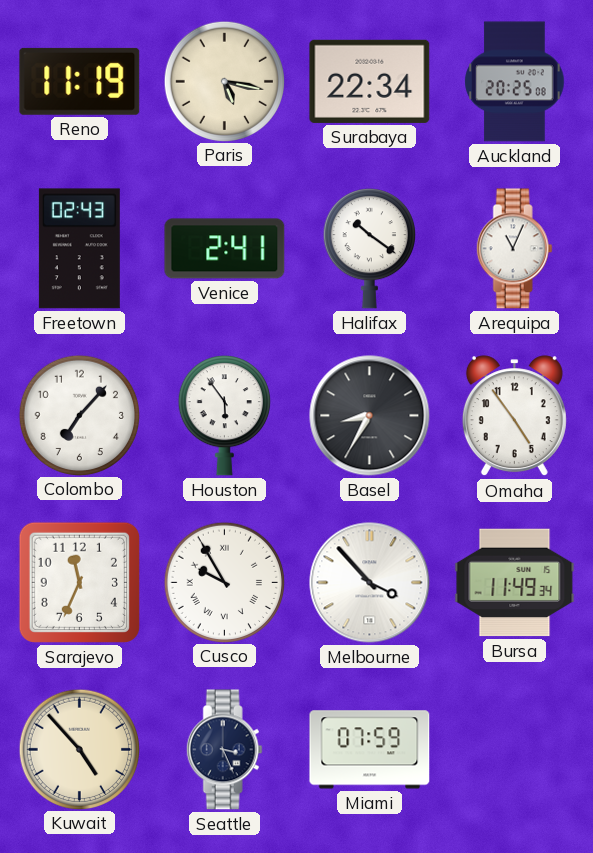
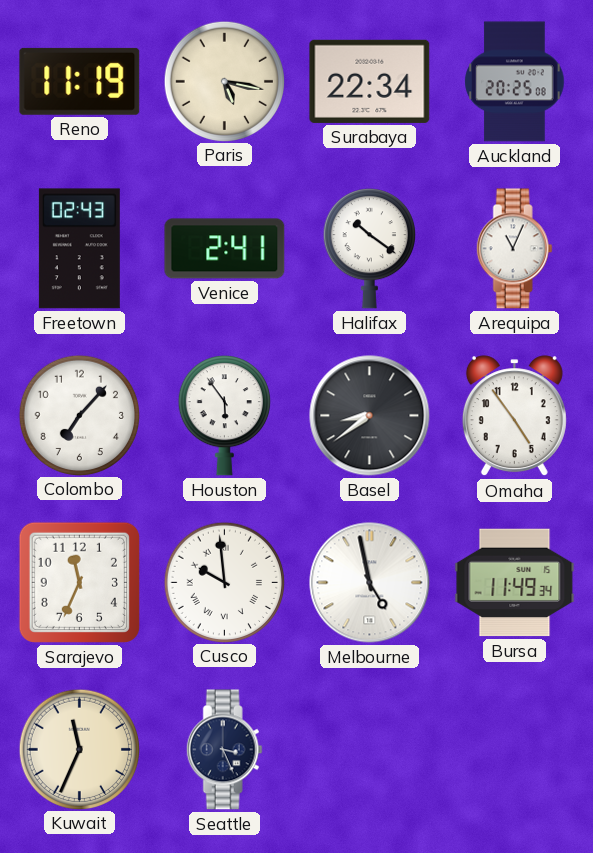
Basel: 8:35 -> 8:39 (370, 416)
Cusco: 9:55 -> 9:59 (224, 582)
Melbourne: 3:53 -> 4:58 (370, 583)
Kuwait: 4:53 -> 11:34 (79, 749)
Miami: 07:59 -> none (370, 750)
